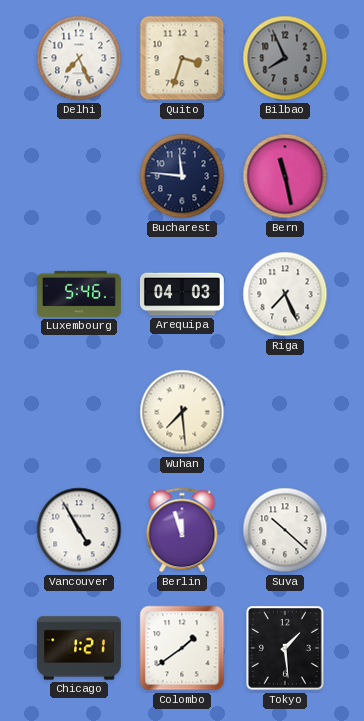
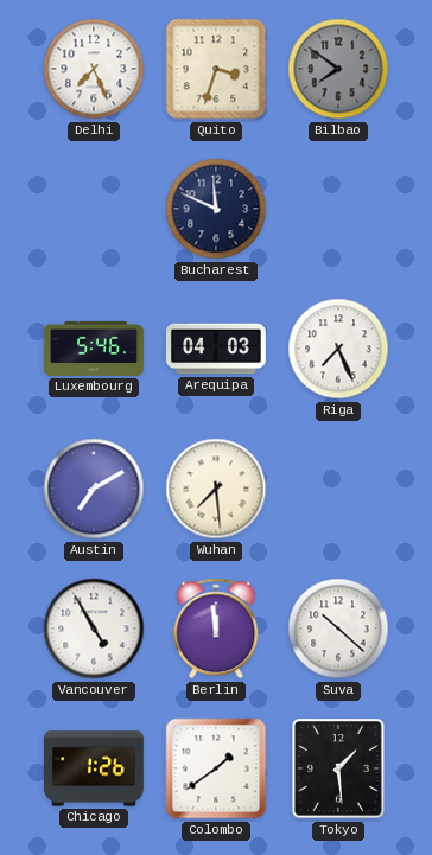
Bilbao: 7:56 -> 7:51 (338, 69)
Bucharest: 11:46 -> 11:49 (216, 209)
Bern: 11:28 -> none (285, 176)
Austin: none -> 7:10 (94, 489)
Berlin: 11:57 -> 11:59 (216, 629)
Chicago: 1:21 -> 1:26 (94, 768)
